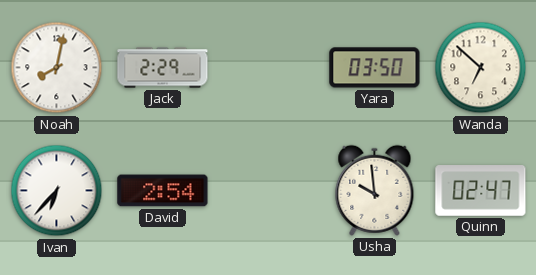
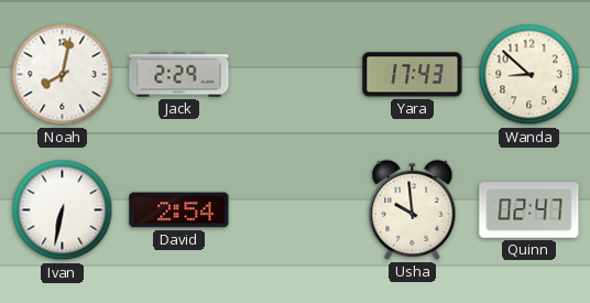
Yara: 03:50 -> 17:43 (413, 75)
Wanda: 6:52 -> 8:52 (529, 75)
Ivan: 6:37 -> 6:32 (63, 210)
